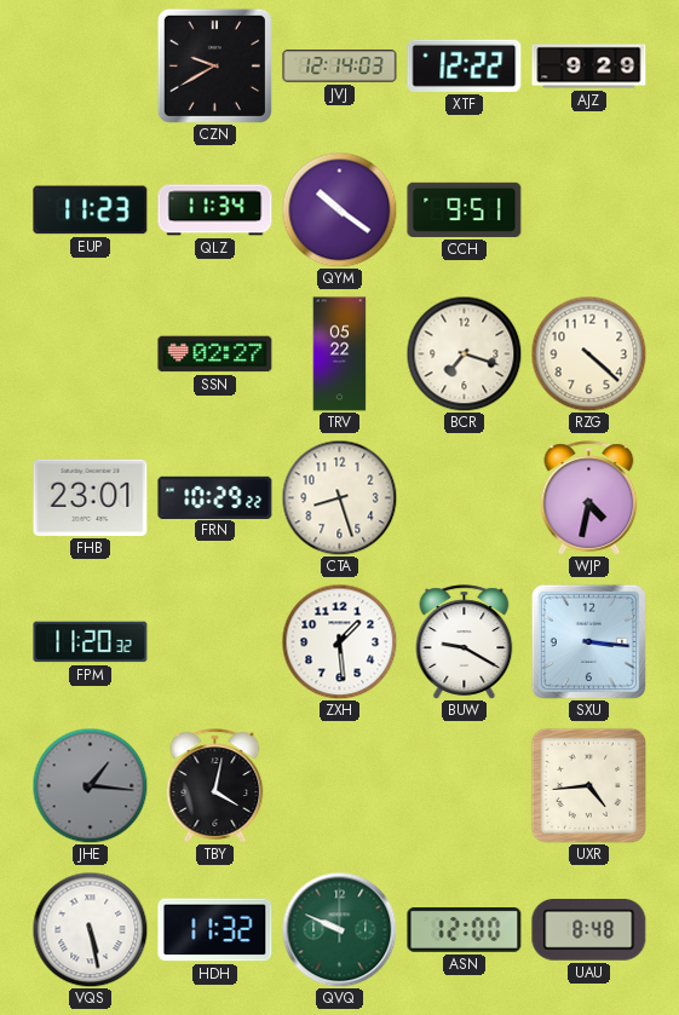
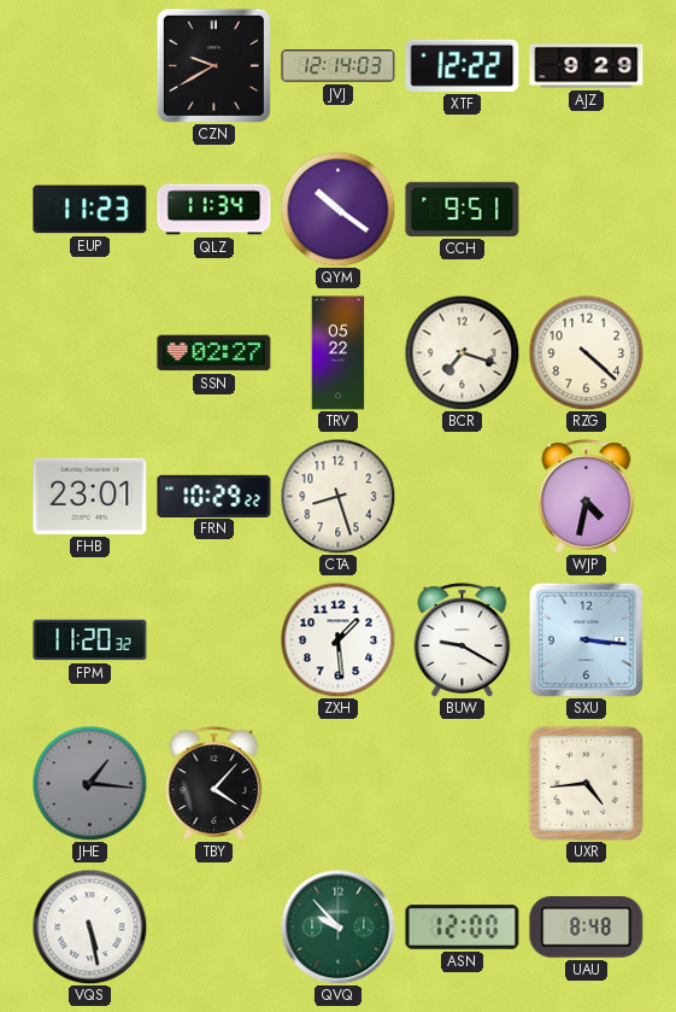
TBY: 4:02 -> 4:07 (214, 784)
HDH: 11:32 -> none (215, 930)
QVQ: 9:49 -> 9:53 (337, 926)
